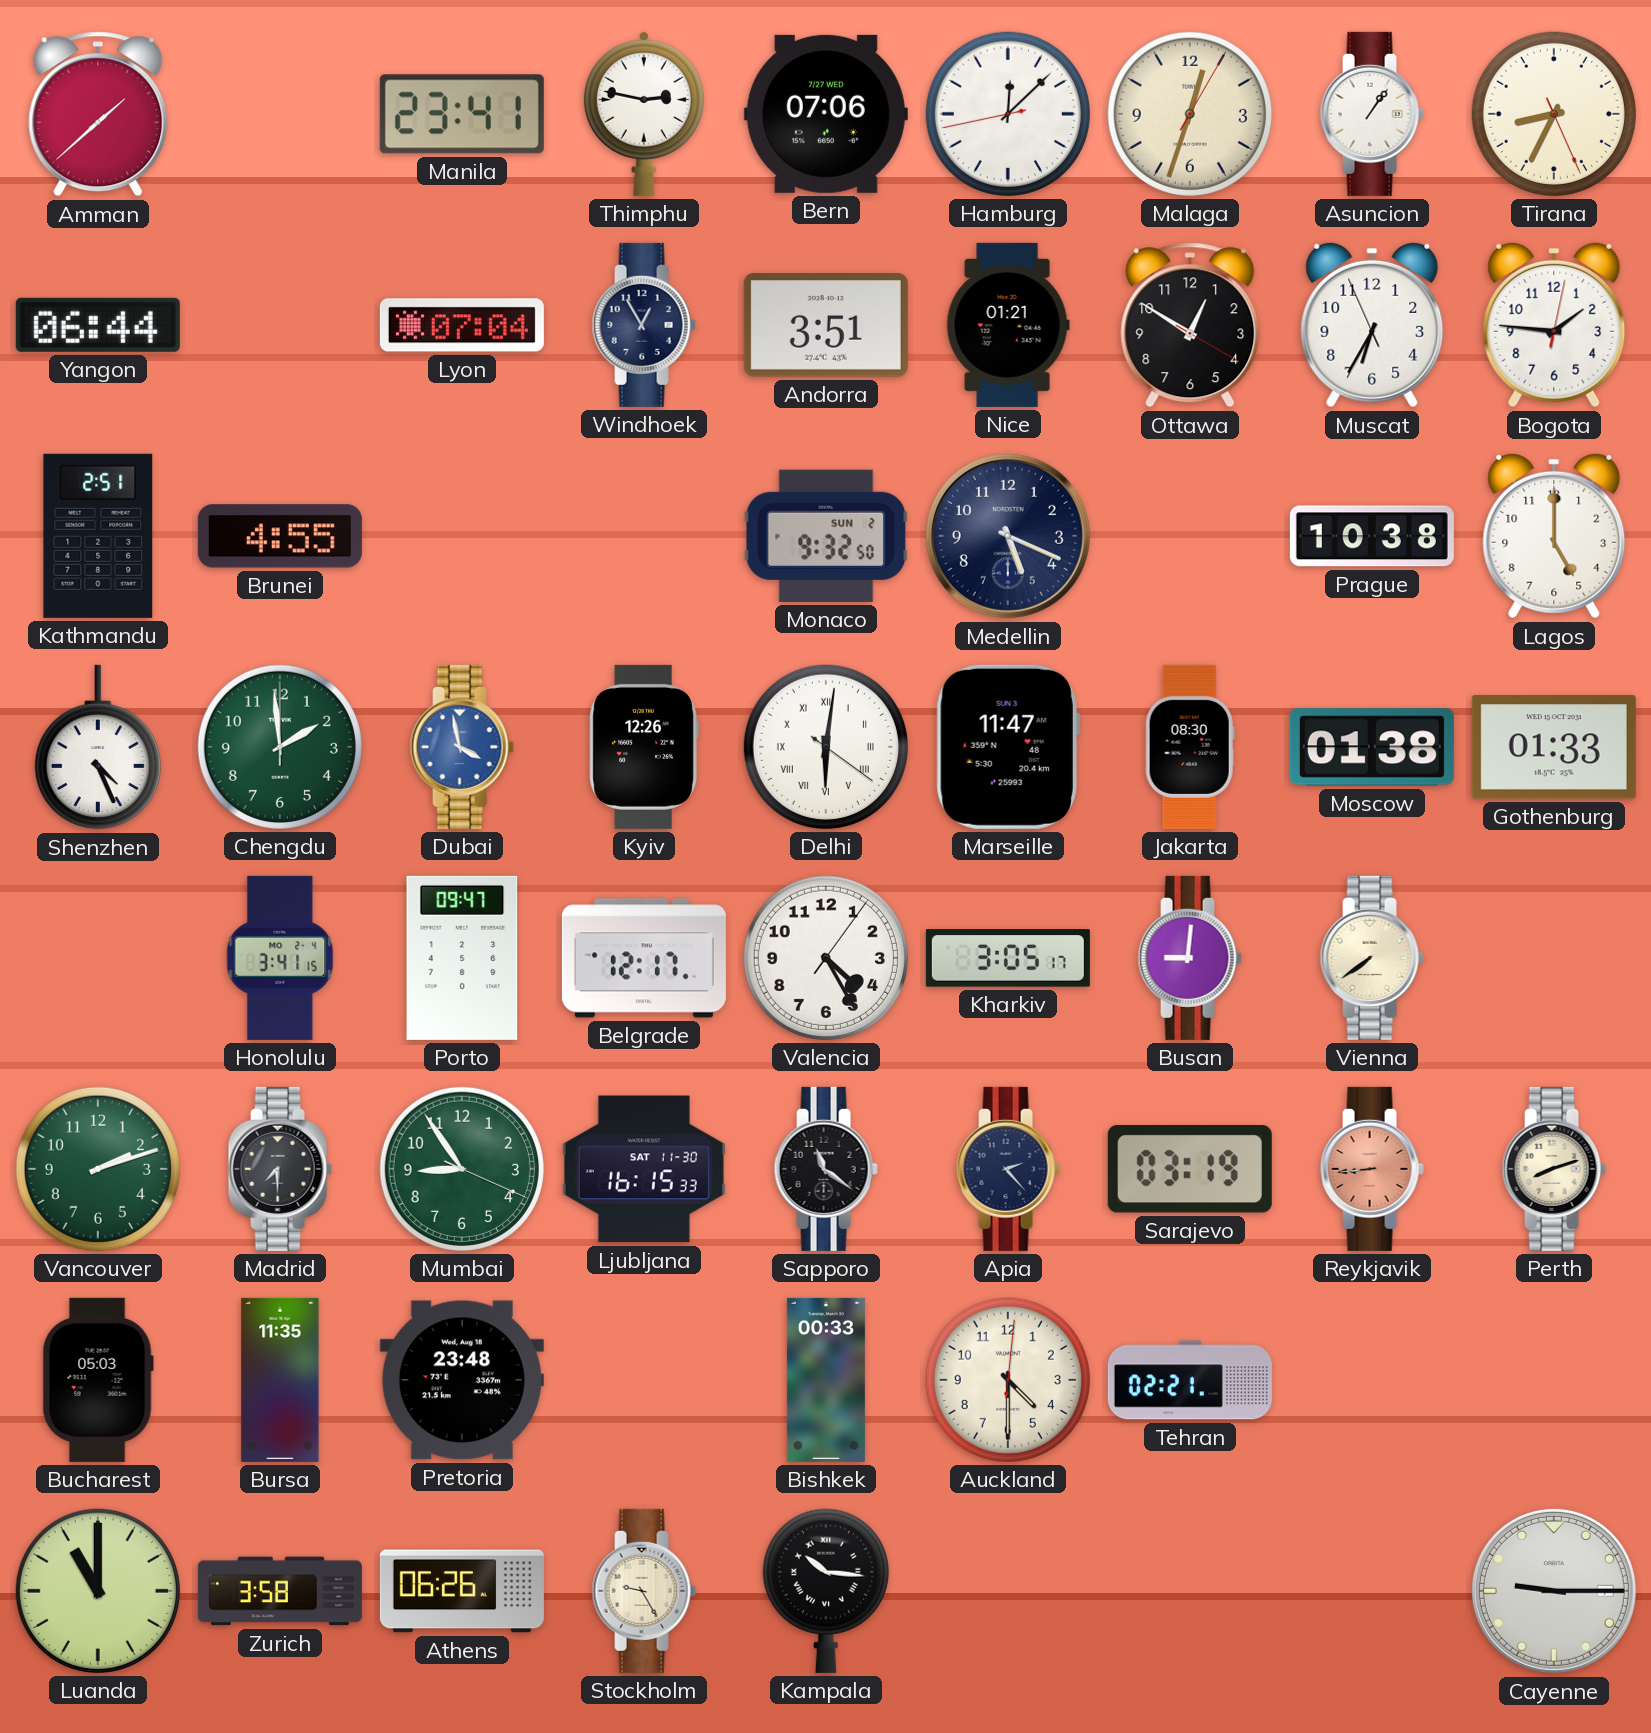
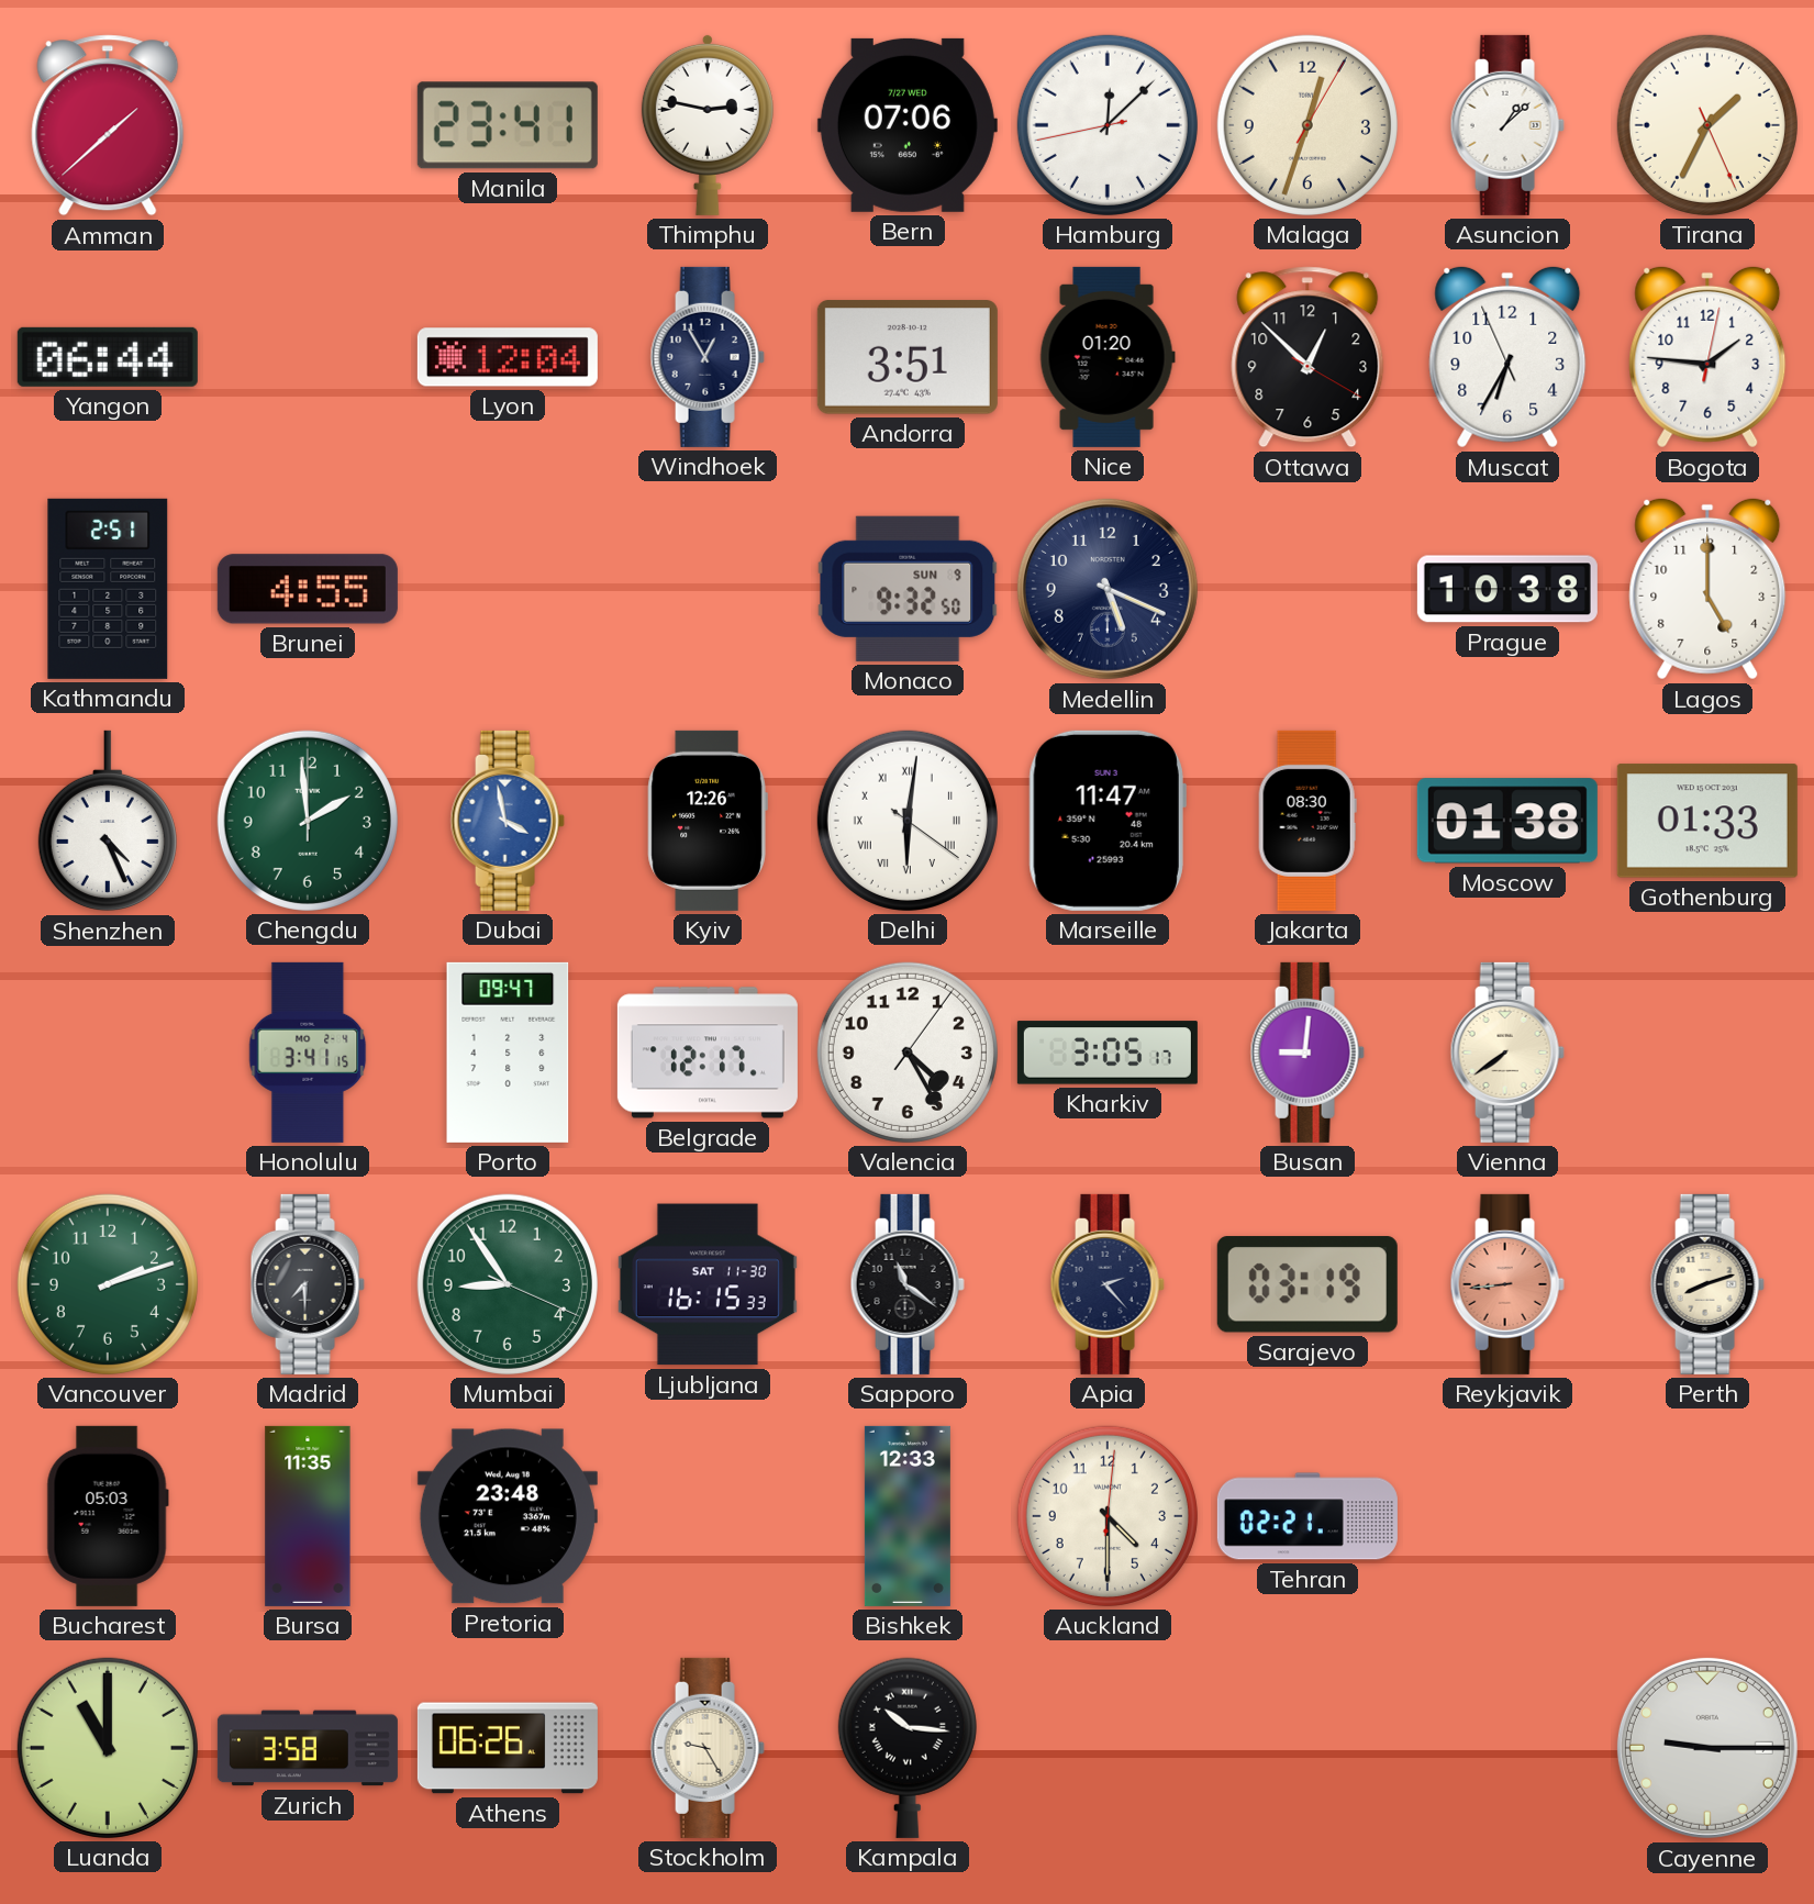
Asuncion: 1:06 -> 1:08 (1507, 125)
Tirana: 8:34 -> 1:34 (1707, 125)
Lyon: 07:04 -> 12:04 (508, 357)
Nice: 01:21 -> 01:20 (1108, 357)
Ottawa: 12:50 -> 12:52 (1307, 357)
Monaco date: SUN 2 -> SUN 9 (908, 589)
Bishkek: 00:33 -> 12:33 (908, 1516)
